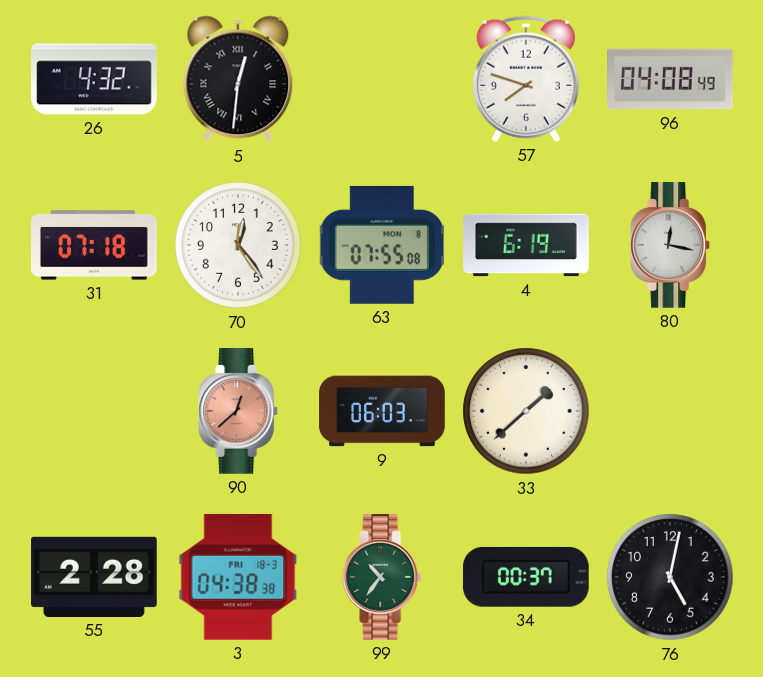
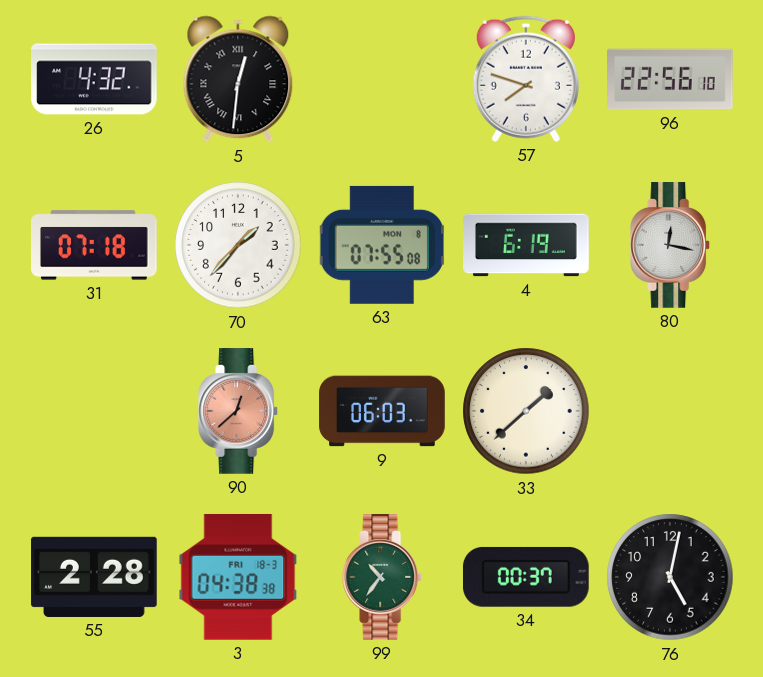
96: 04:08 -> 22:56 (671, 79)
70: 12:24 -> 1:37 (238, 245)
